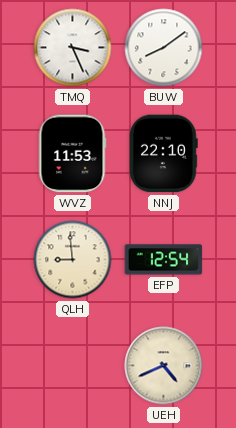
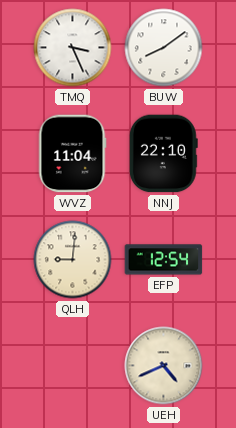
WVZ: 11:53 -> 11:04 (72, 154)
QLH: 8:59 -> 9:01 (73, 260)
